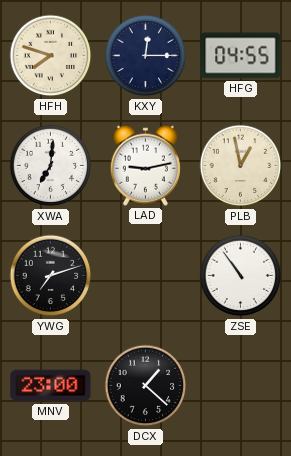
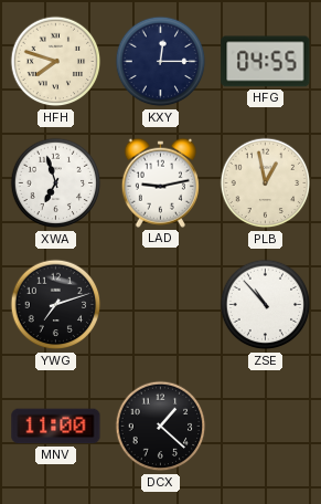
XWA: 7:01 -> 6:57 (56, 183)
ZSE: 10:54 -> 10:53 (266, 305)
MNV: 23:00 -> 11:00 (56, 427)
